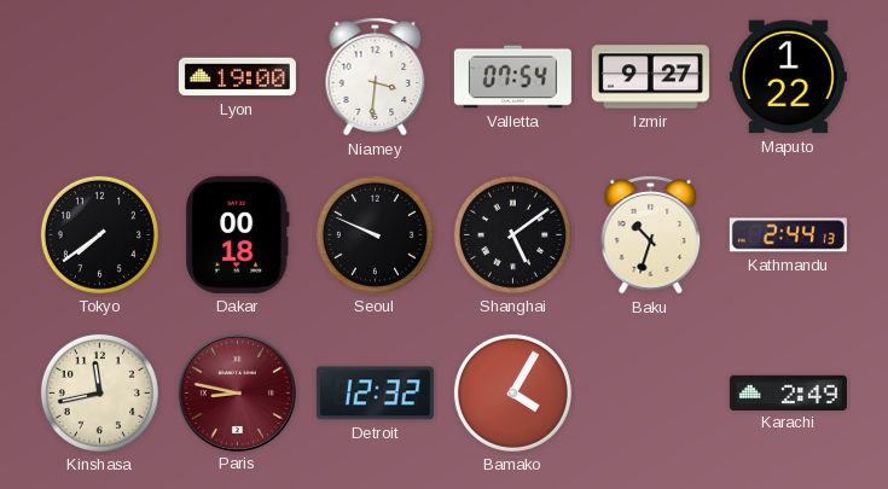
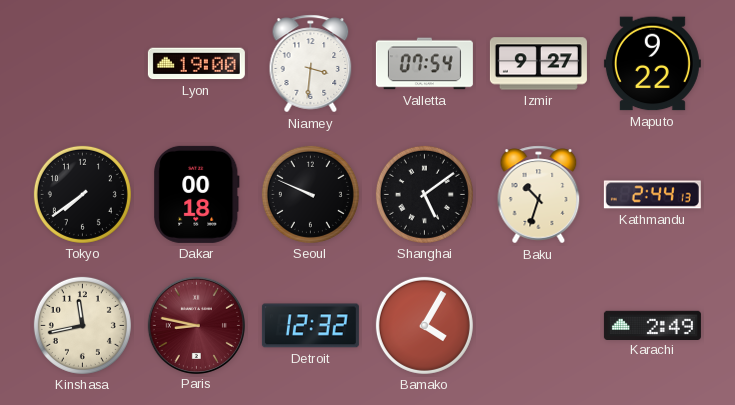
Maputo: 1:22 -> 9:22 (652, 64)
